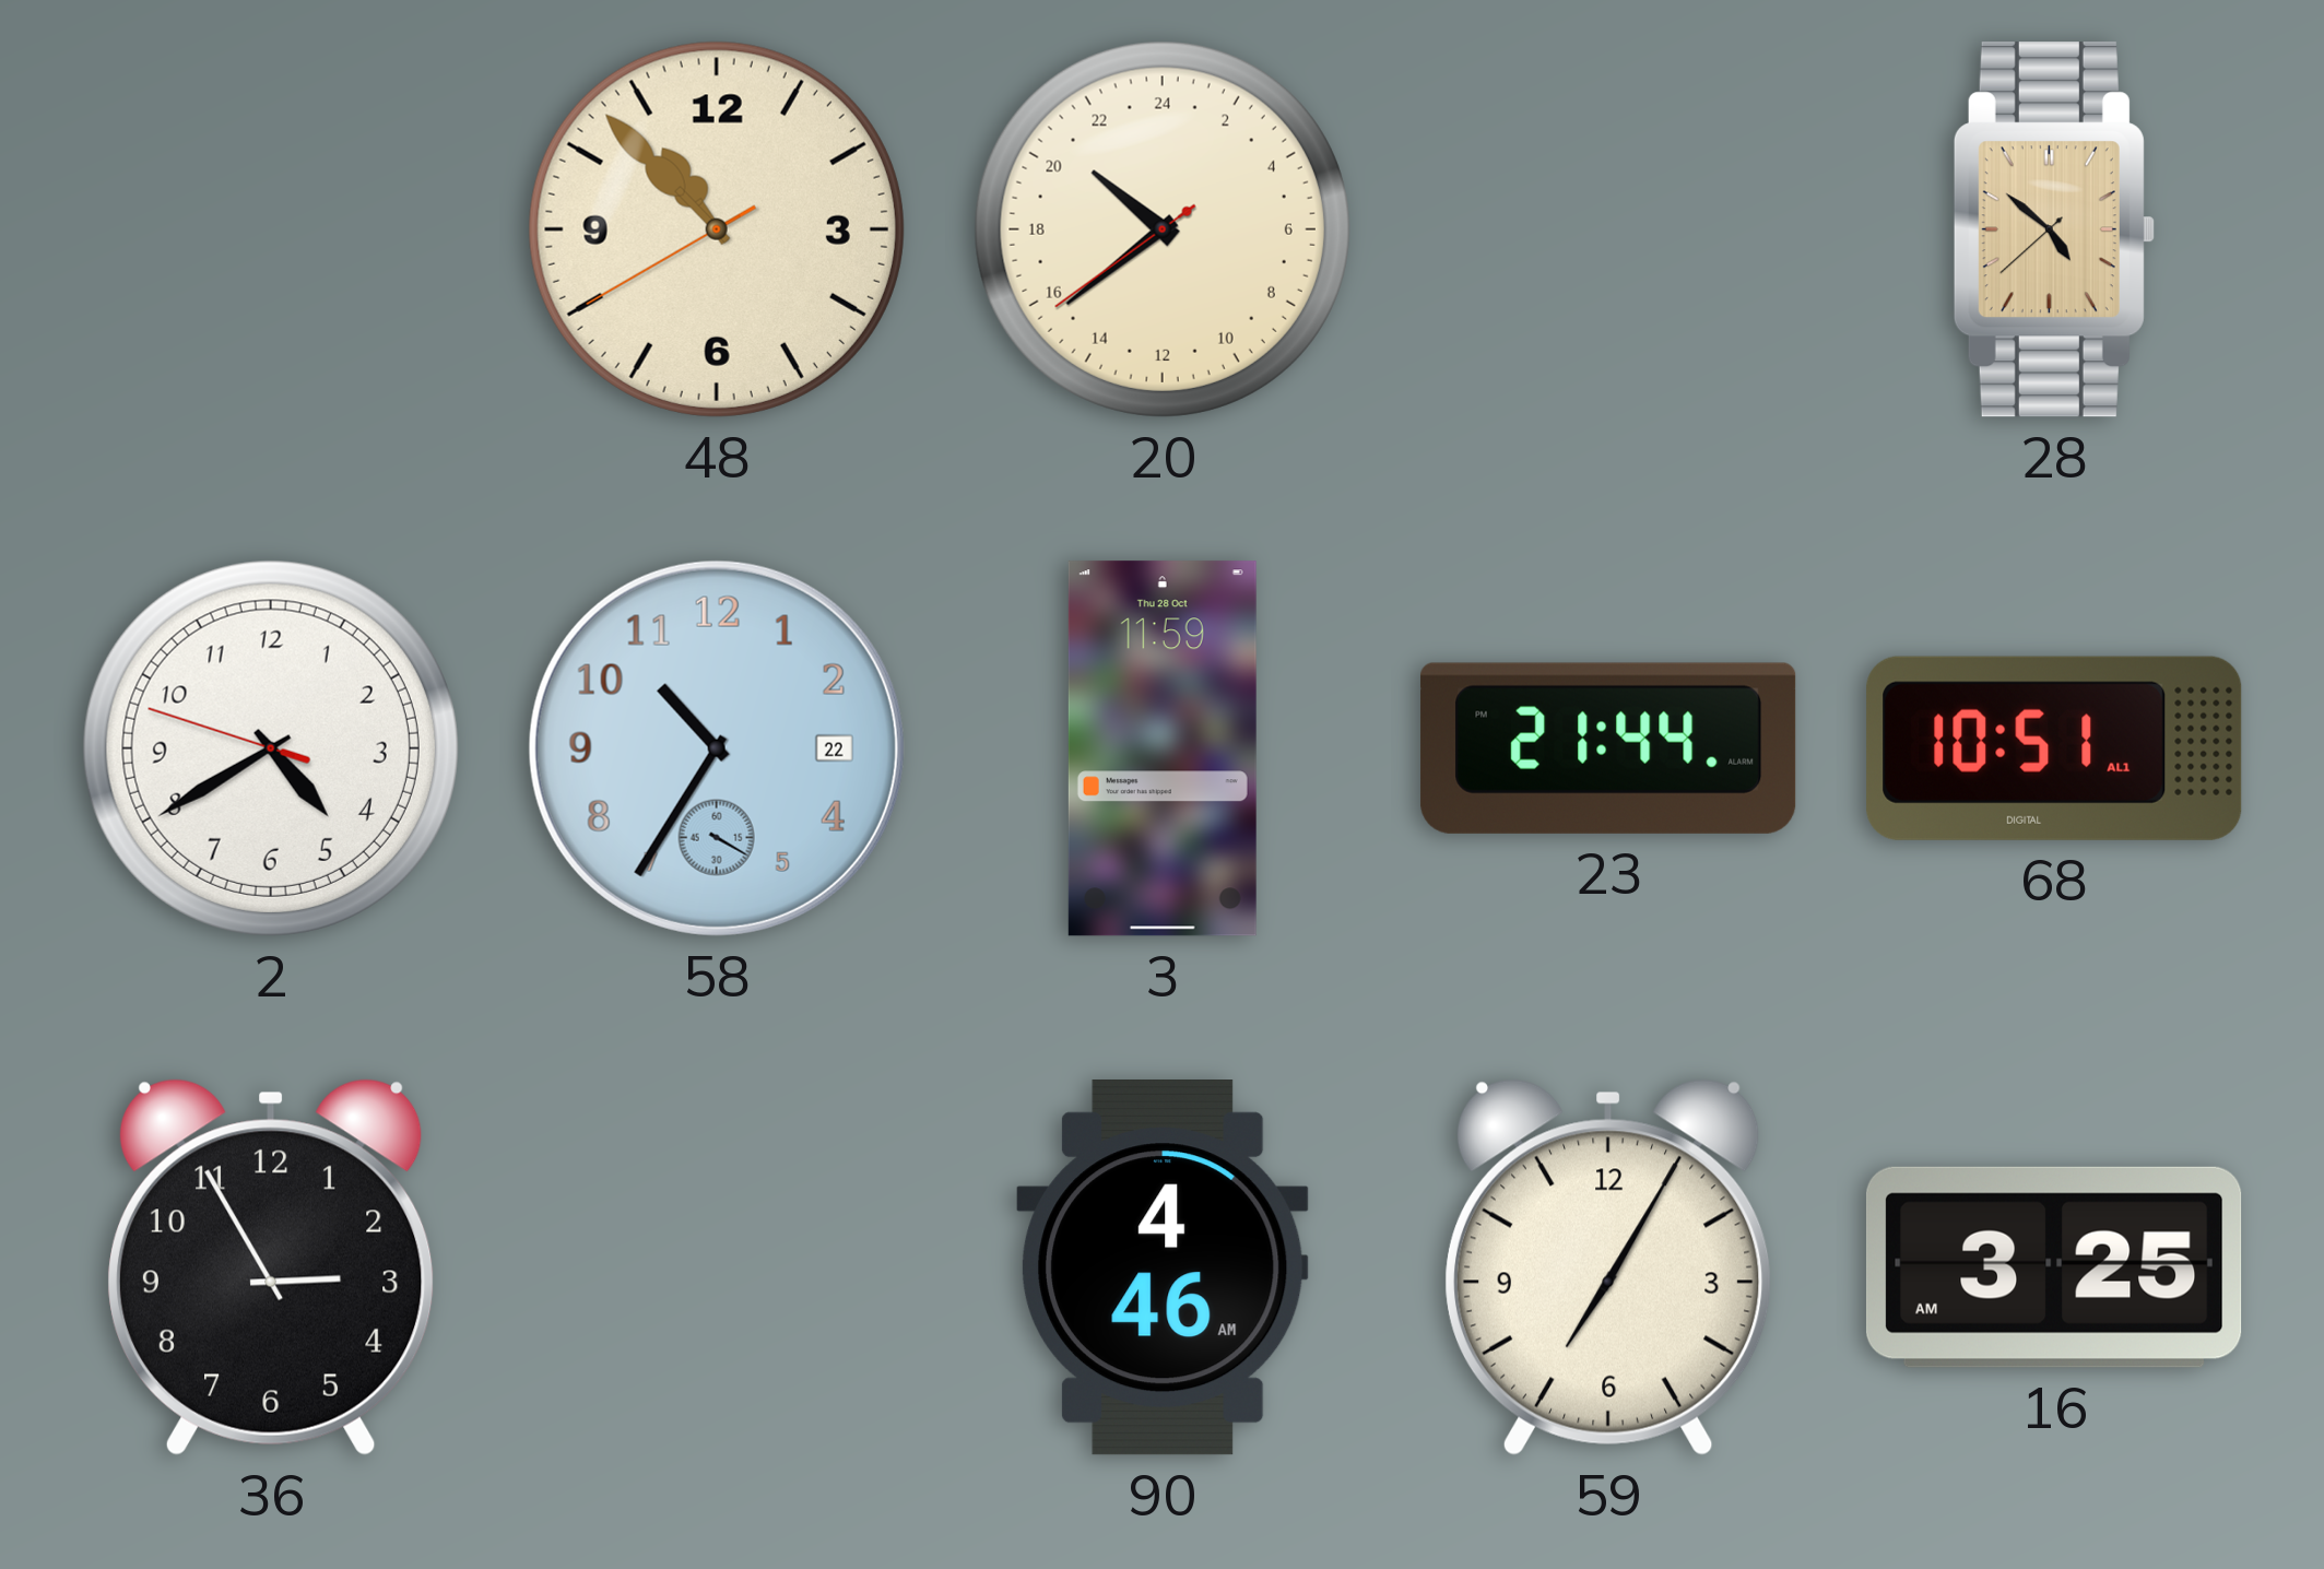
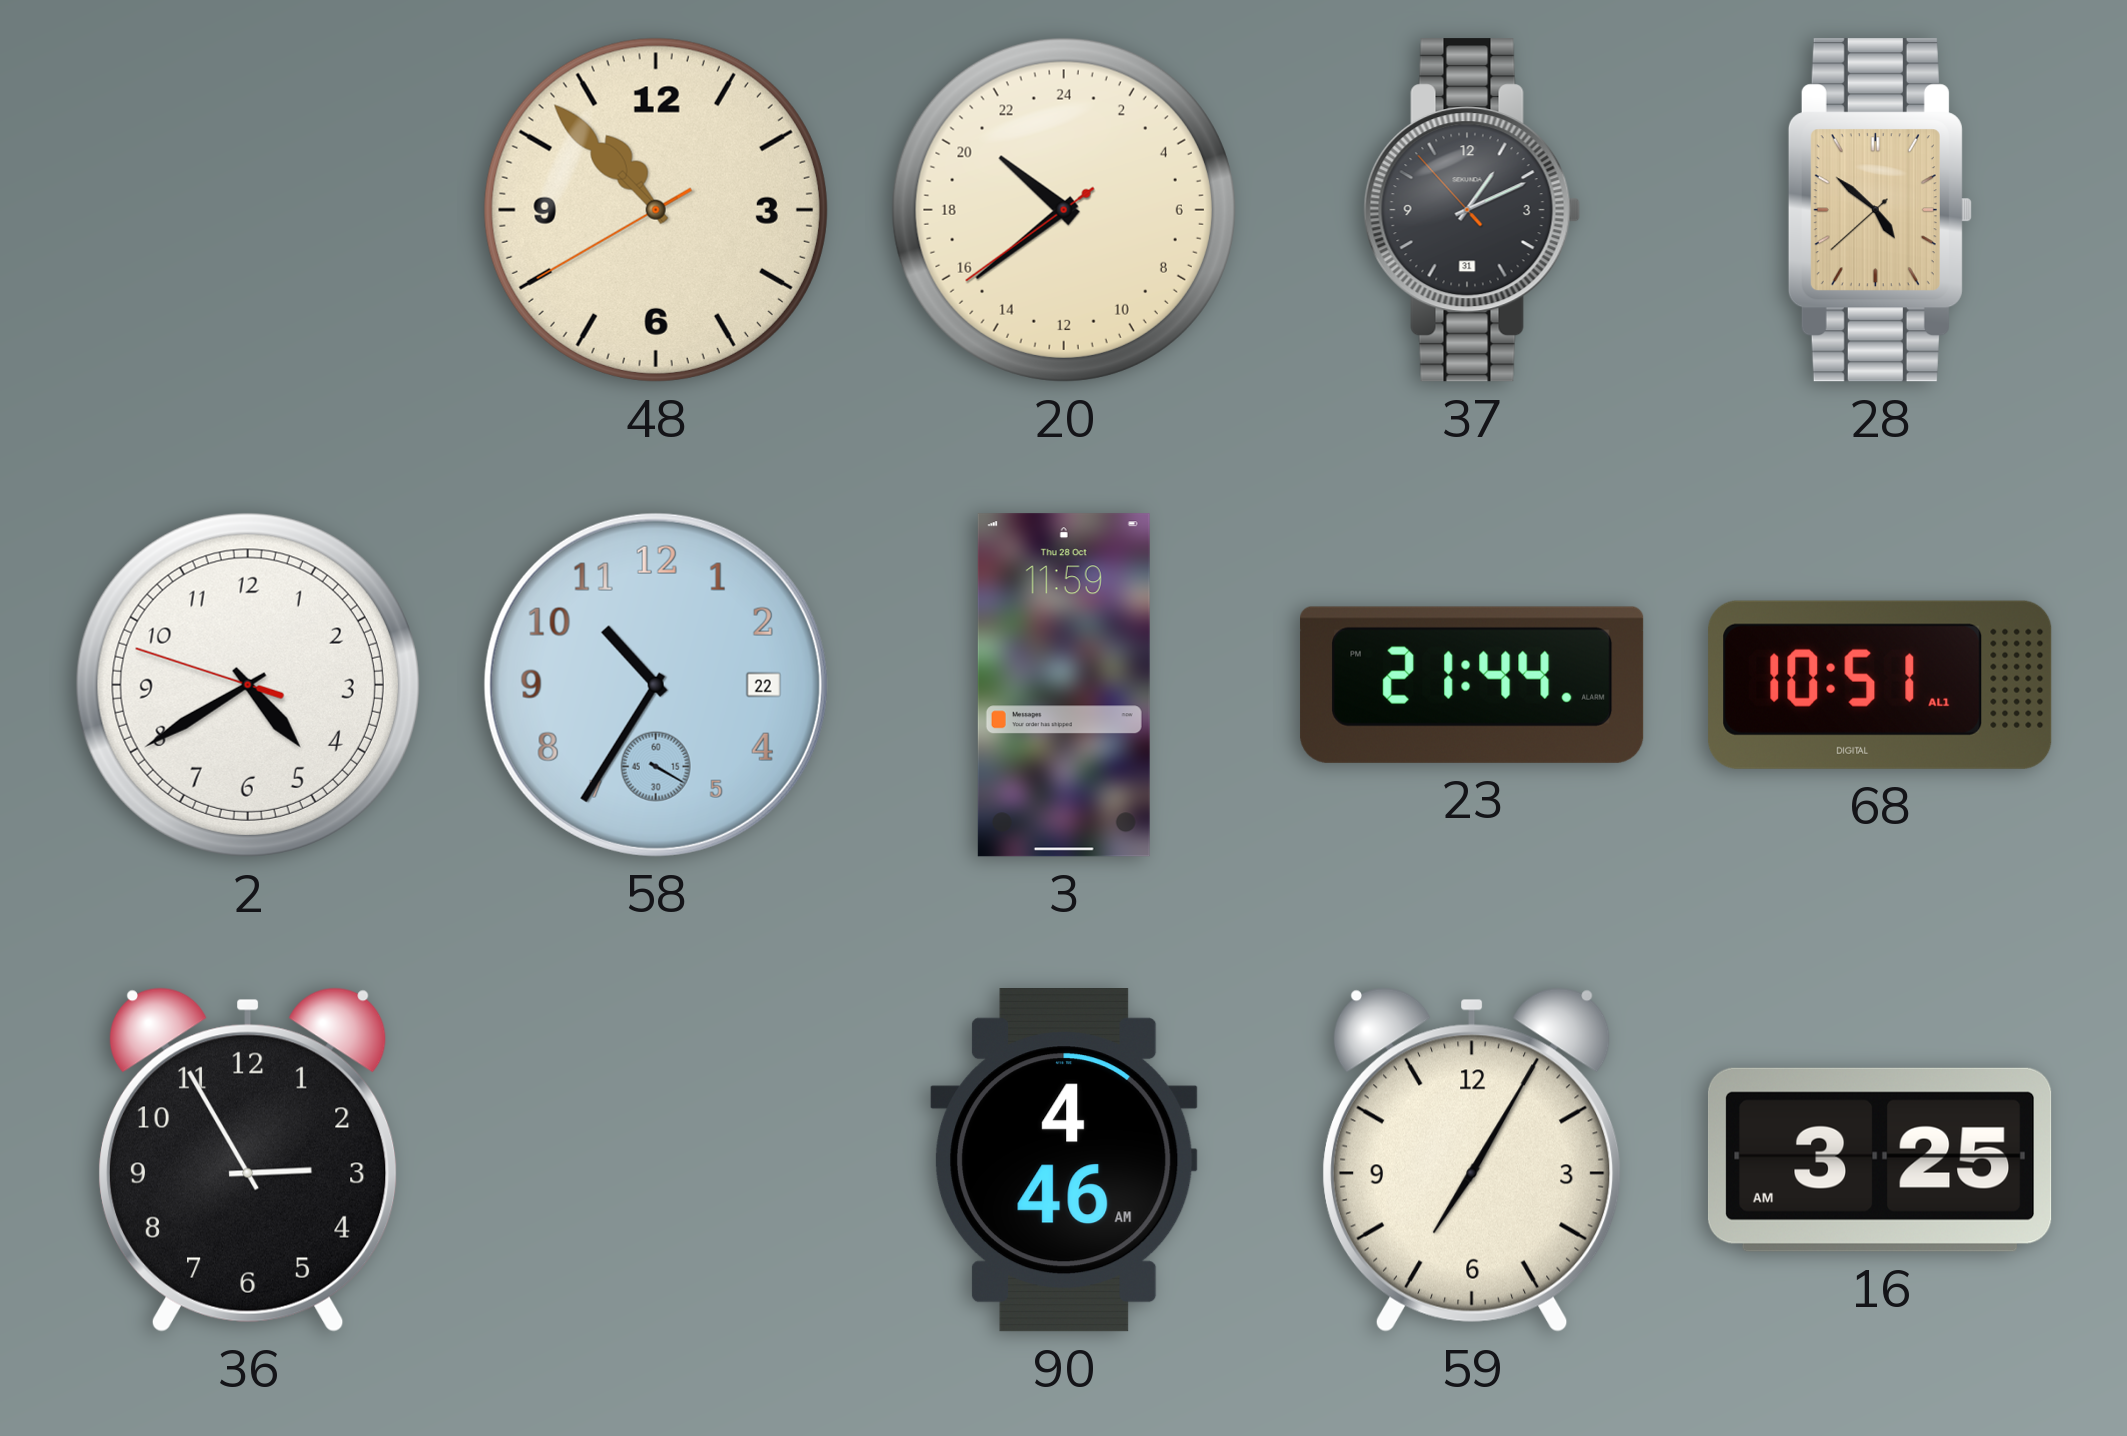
37: none -> 1:10 (1472, 210)
